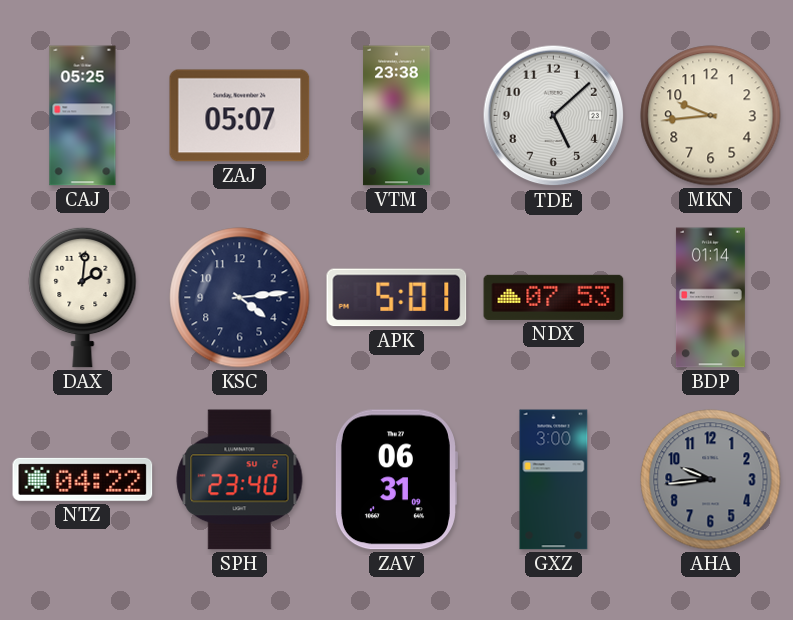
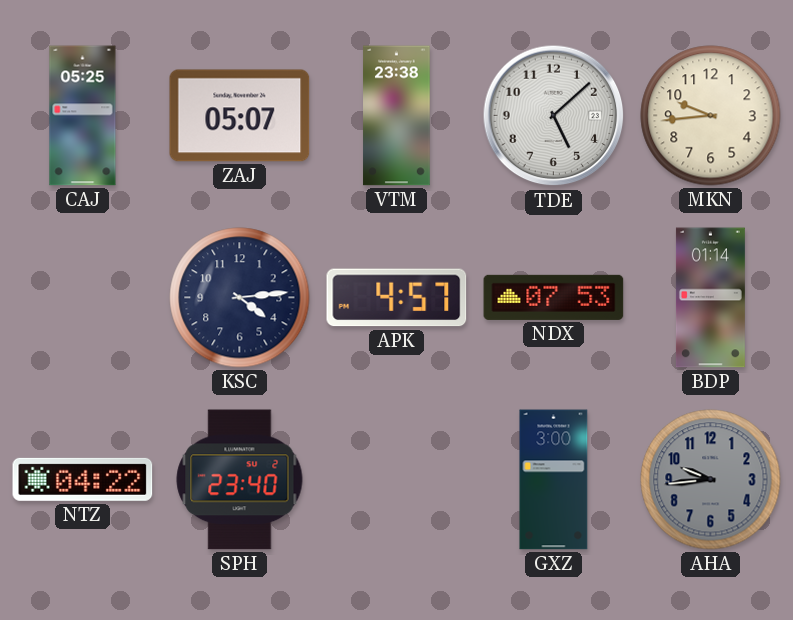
DAX: 2:01 -> none (83, 297)
APK: 5:01 -> 4:57 (397, 298)
ZAV: 06:31 -> none (396, 480)
